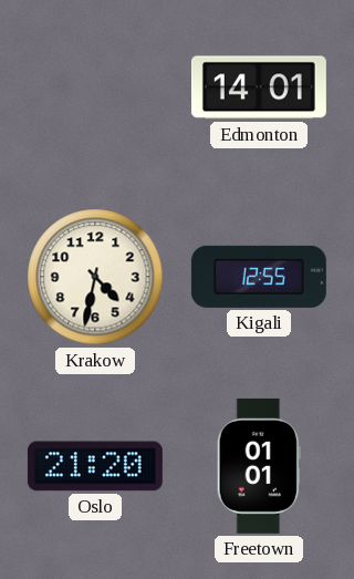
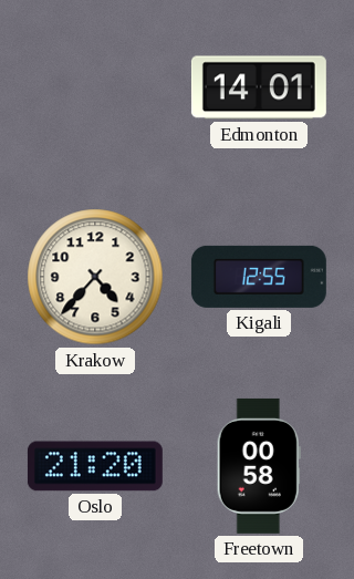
Krakow: 4:32 -> 4:37 (95, 277)
Freetown: 01:01 -> 00:58 (259, 466)
